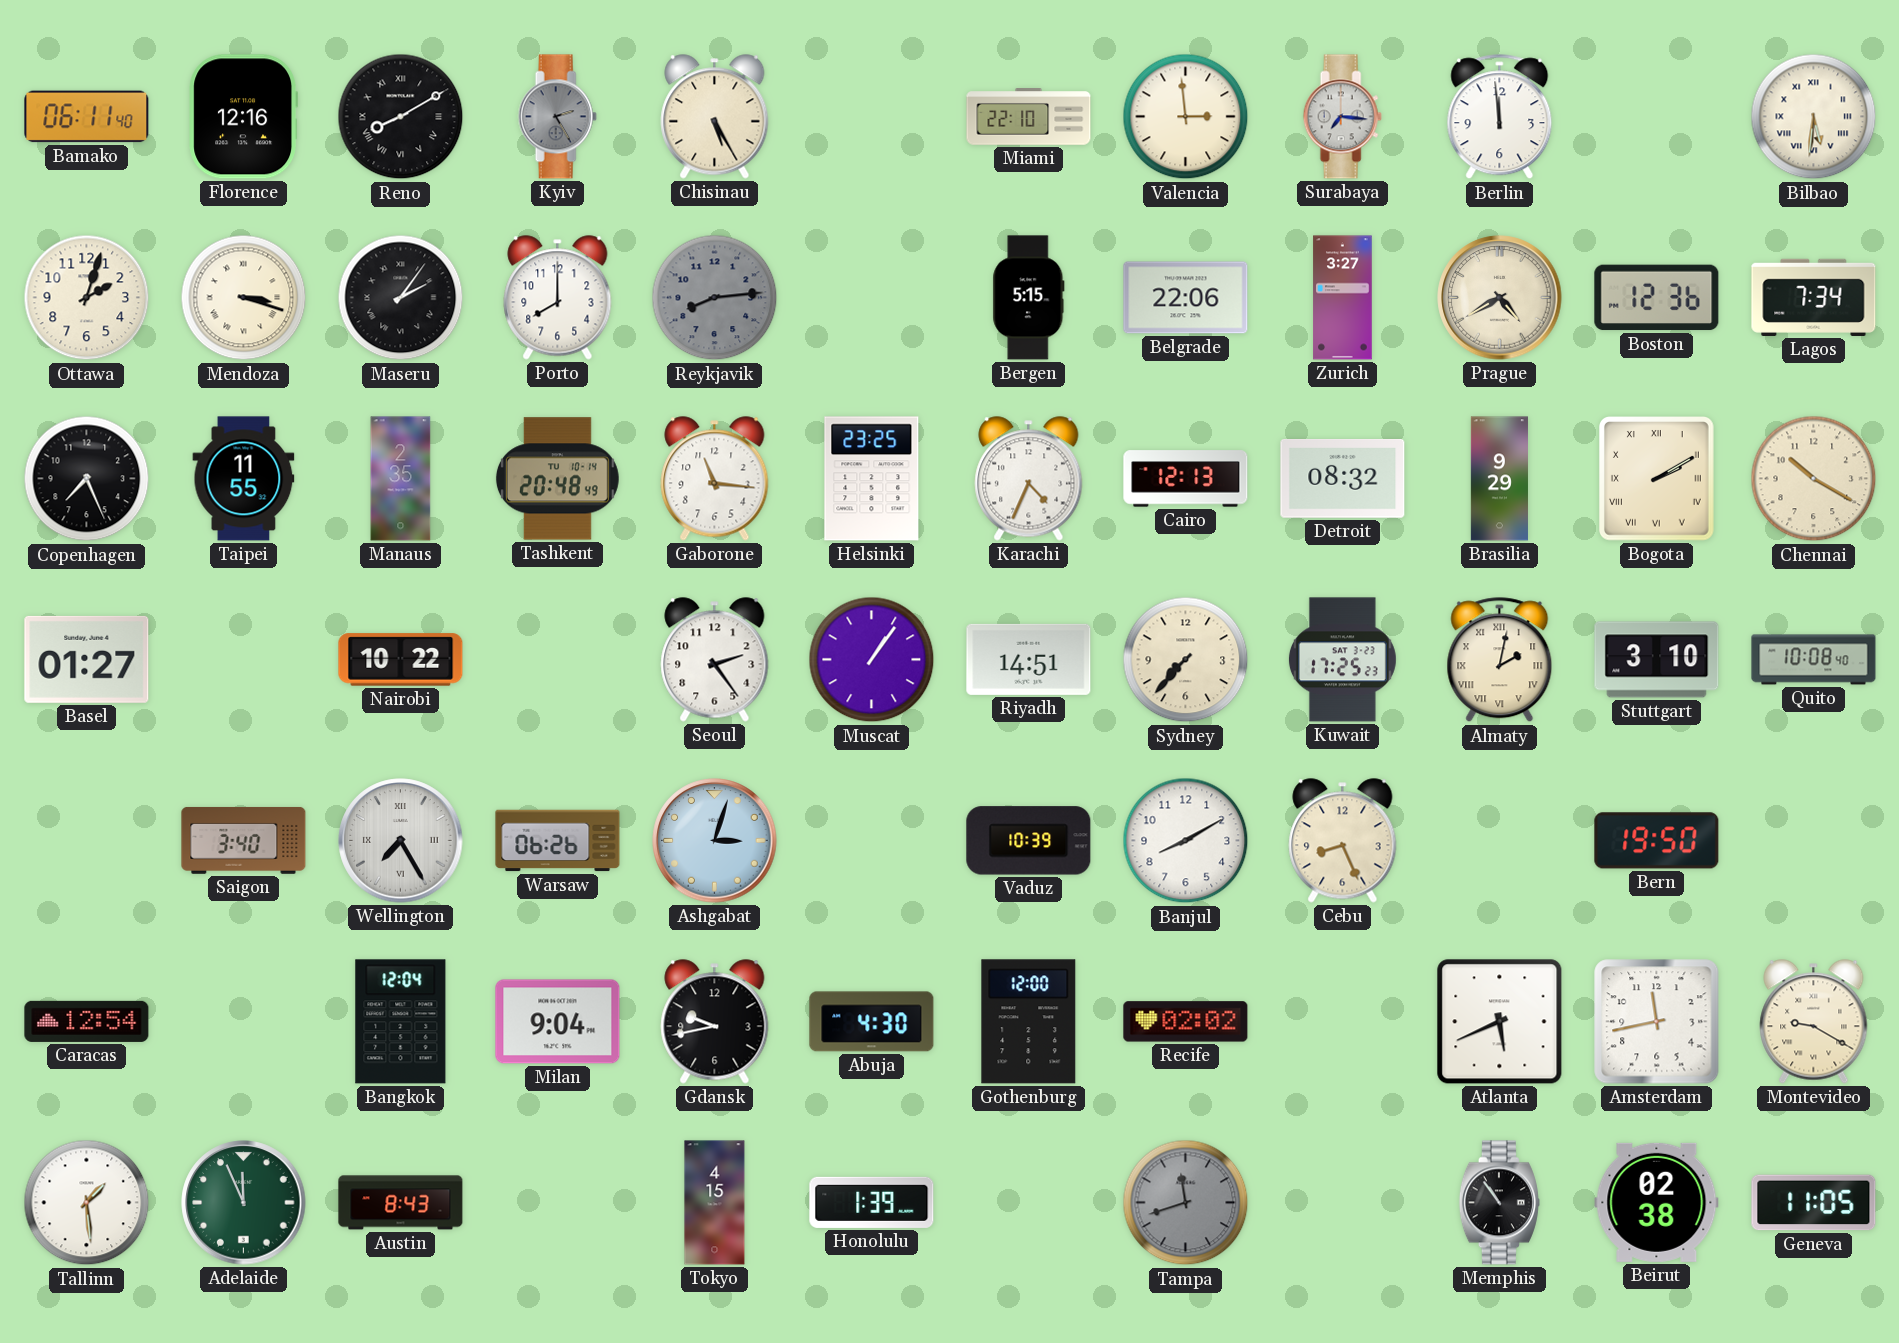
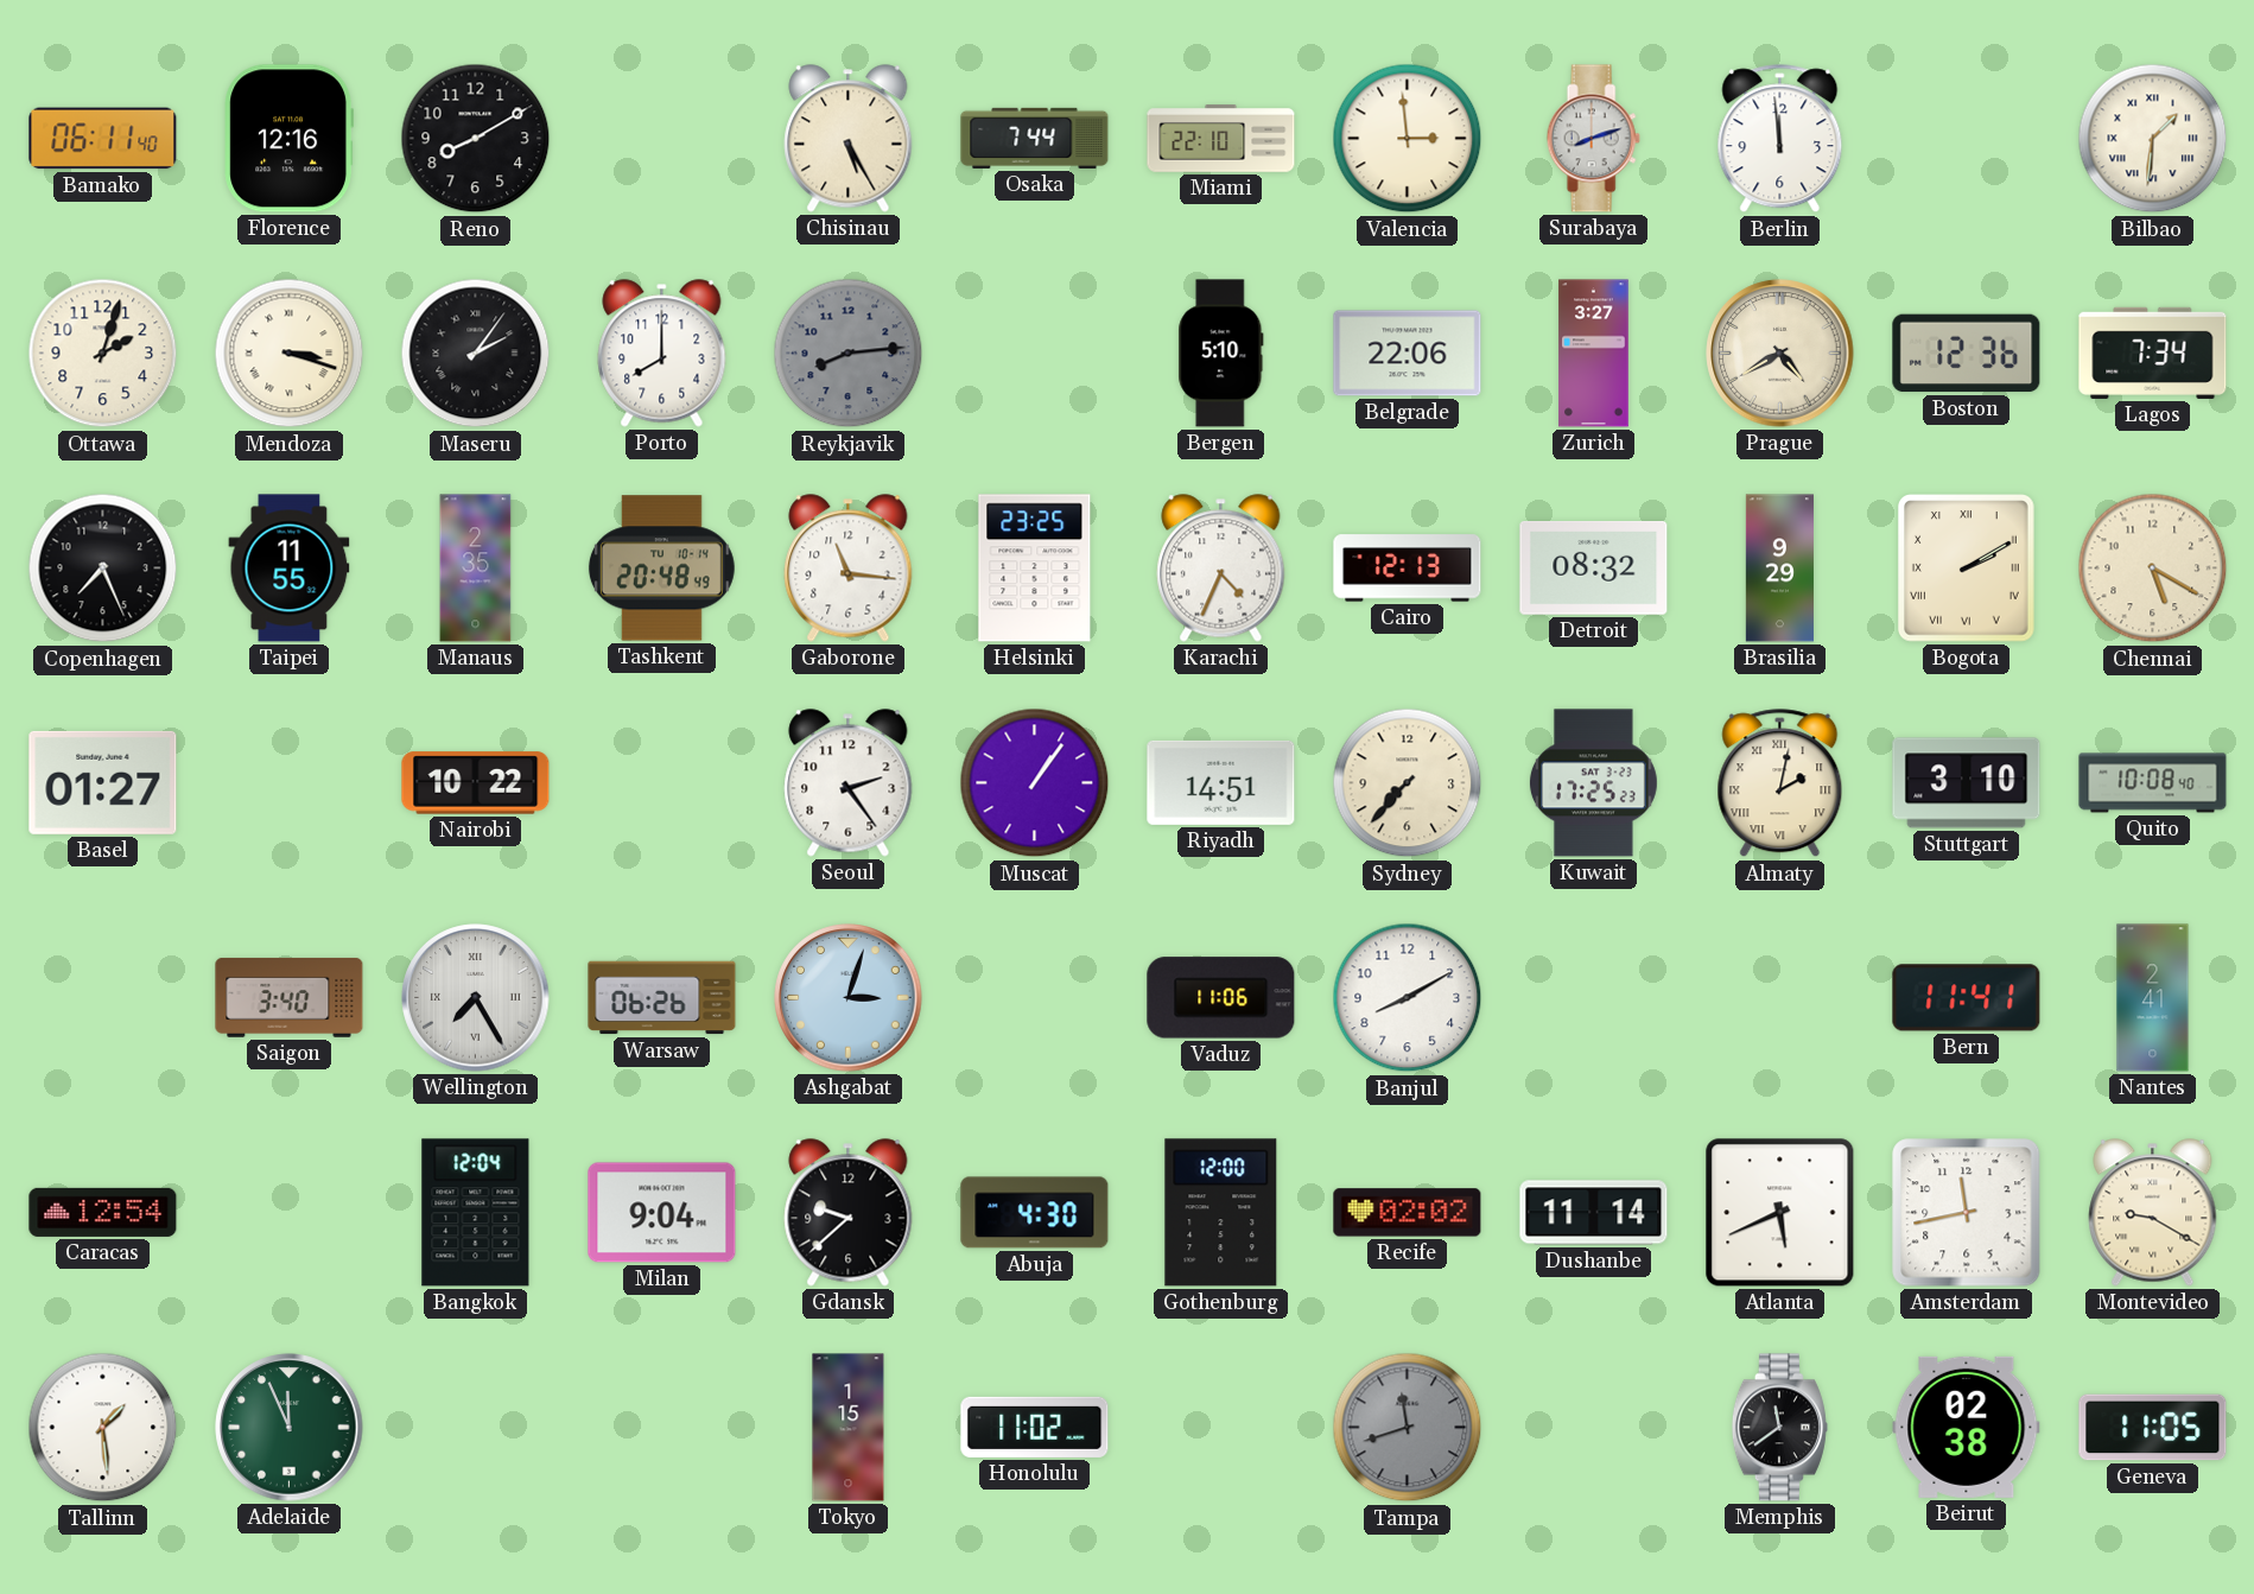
Reno numerals: Roman -> Arabic (476, 139)
Kyiv: 2:25 -> none (557, 117)
Osaka: none -> 7:44 (1035, 138)
Surabaya: 7:16 -> 8:12 (1593, 139)
Bilbao: 5:31 -> 1:31 (2153, 139)
Bergen: 5:15 -> 5:10 (1221, 354)
Chennai: 10:20 -> 5:20 (2153, 569)
Vaduz: 10:39 -> 11:06 (1221, 998)
Cebu: 8:26 -> none (1343, 841)
Bern: 19:50 -> 11:41 (1967, 998)
Nantes: none -> 2:41 (2153, 998)
Gdansk: 9:43 -> 9:38 (849, 1213)
Dushanbe: none -> 11:14 (1594, 1213)
Austin: 8:43 -> none (401, 1203)
Tokyo: 4:15 -> 1:15 (849, 1428)
Honolulu: 1:39 -> 11:02 (1035, 1427)
Memphis: 10:54 -> 11:39 (1779, 1428)
